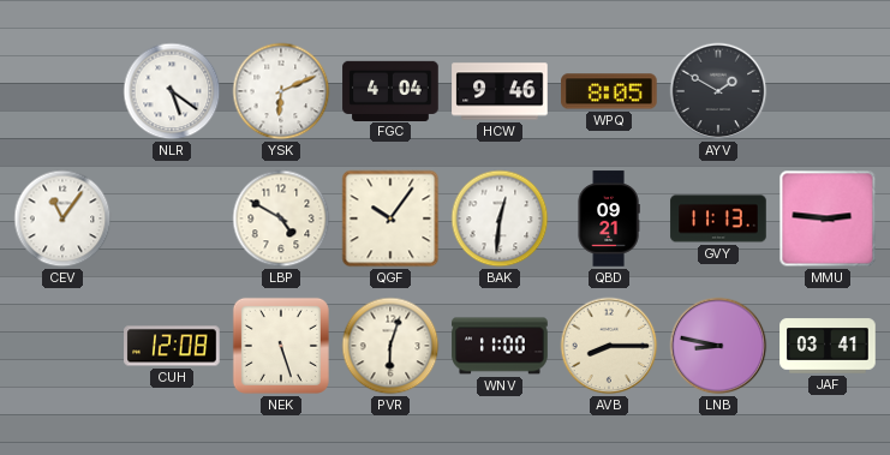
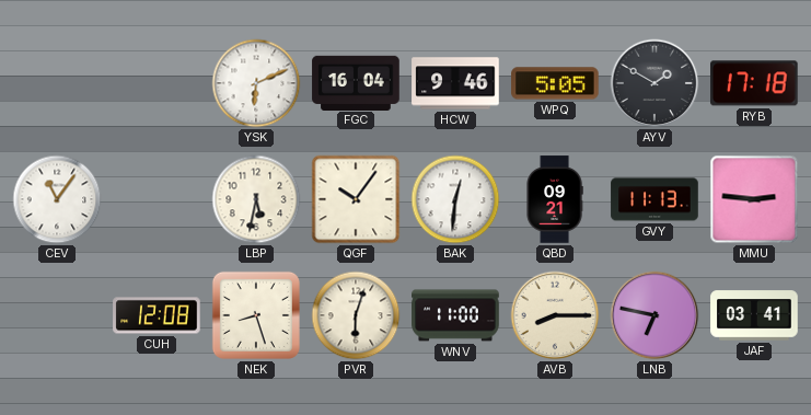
NLR: 5:21 -> none (172, 91)
FGC: 4:04 -> 16:04 (356, 82)
WPQ: 8:05 -> 5:05 (555, 83)
RYB: none -> 17:18 (755, 83)
LBP: 4:50 -> 5:32 (256, 199)
NEK: 5:27 -> 8:27 (256, 315)
LNB: 8:47 -> 6:47 (654, 315)
